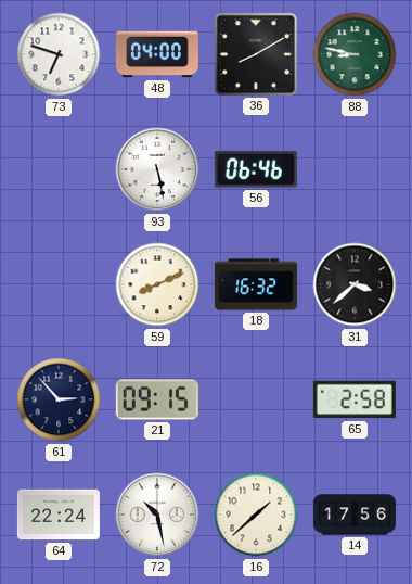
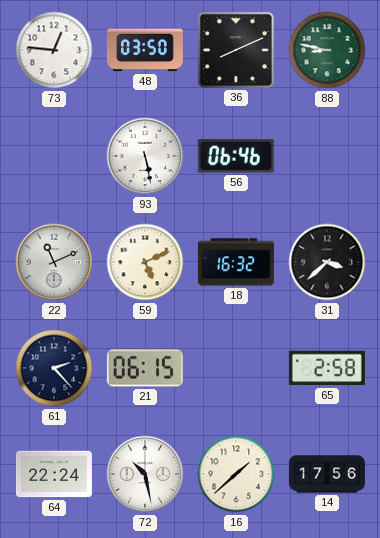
73: 6:48 -> 12:46 (54, 50)
48: 04:00 -> 03:50 (145, 50)
36: 8:10 -> 8:11 (236, 50)
22: none -> 11:11 (54, 262)
59: 8:11 -> 5:11 (145, 262)
61: 2:53 -> 2:23 (54, 368)
21: 09:15 -> 06:15 (145, 368)
